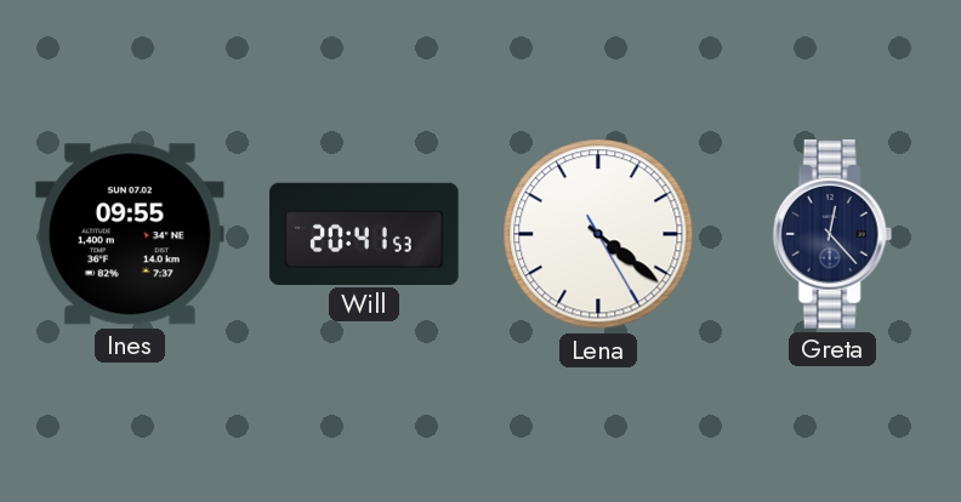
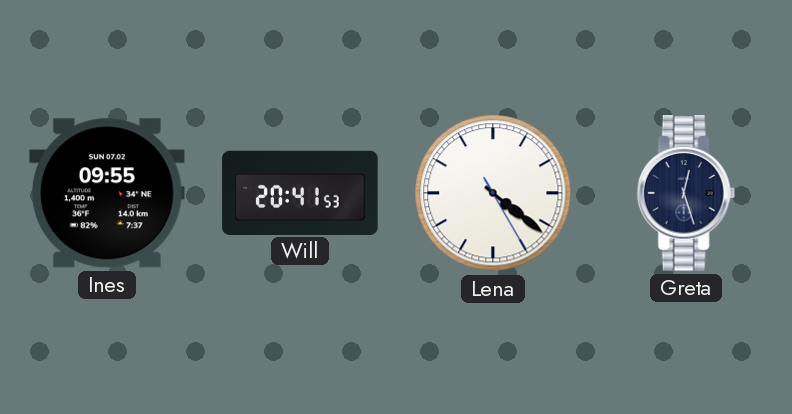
Greta: 12:23 -> 12:27 (686, 193)
